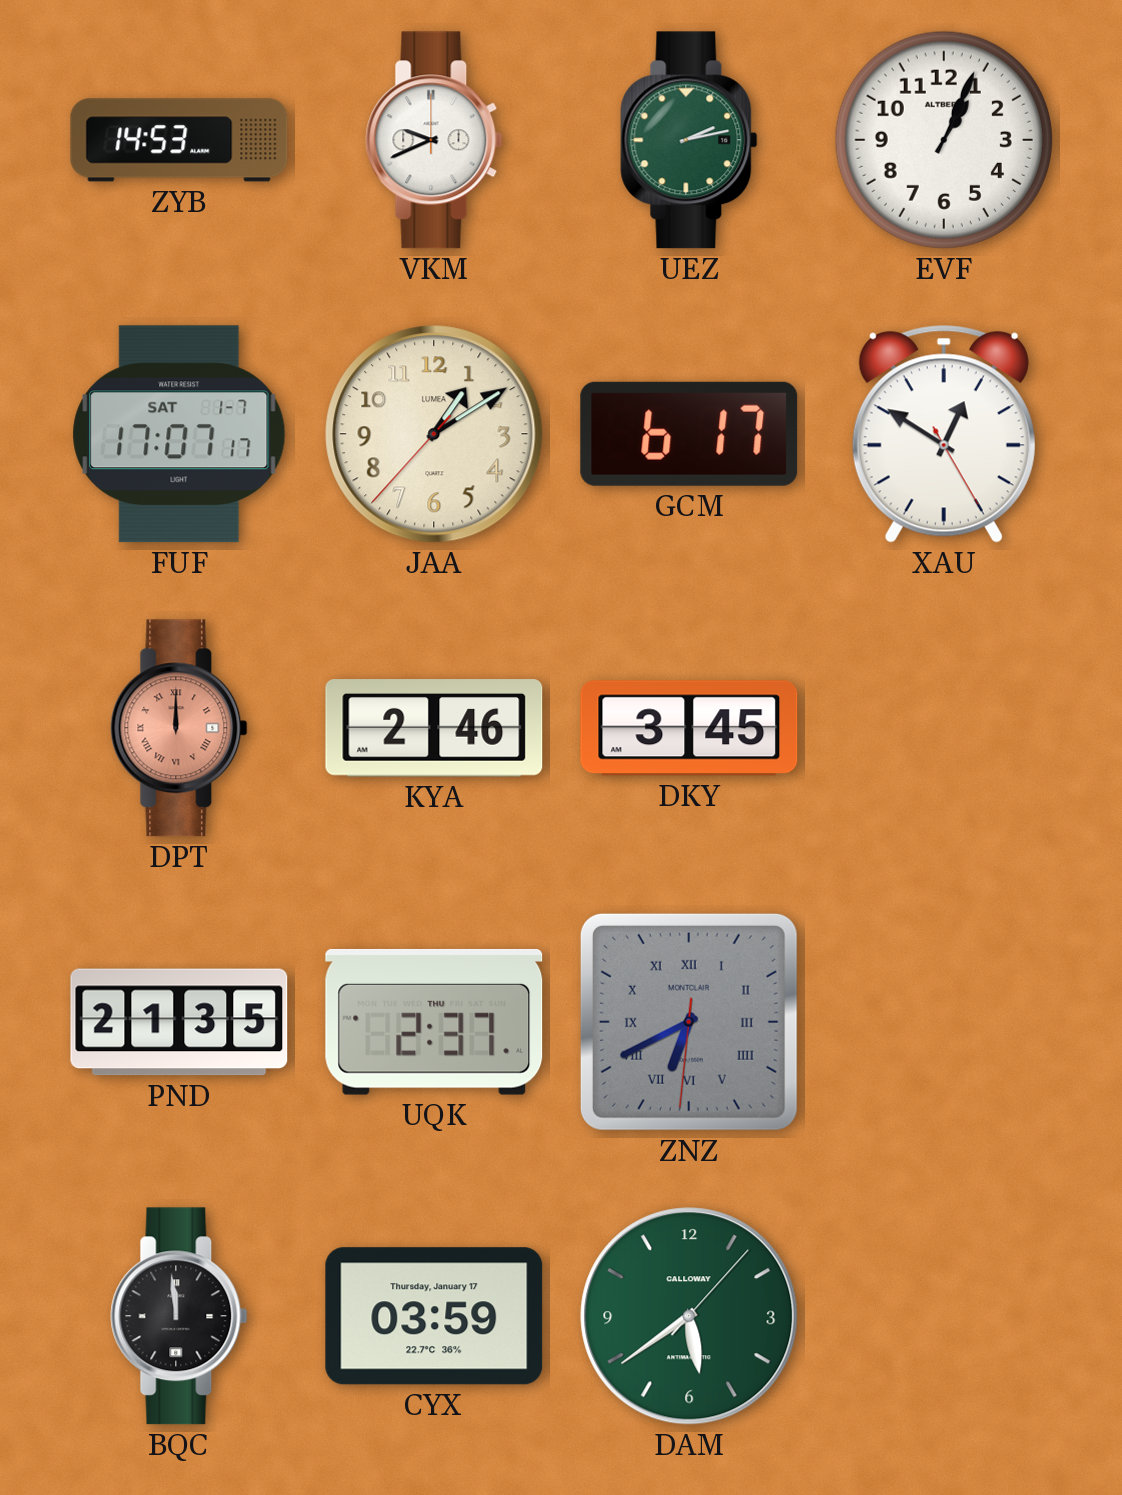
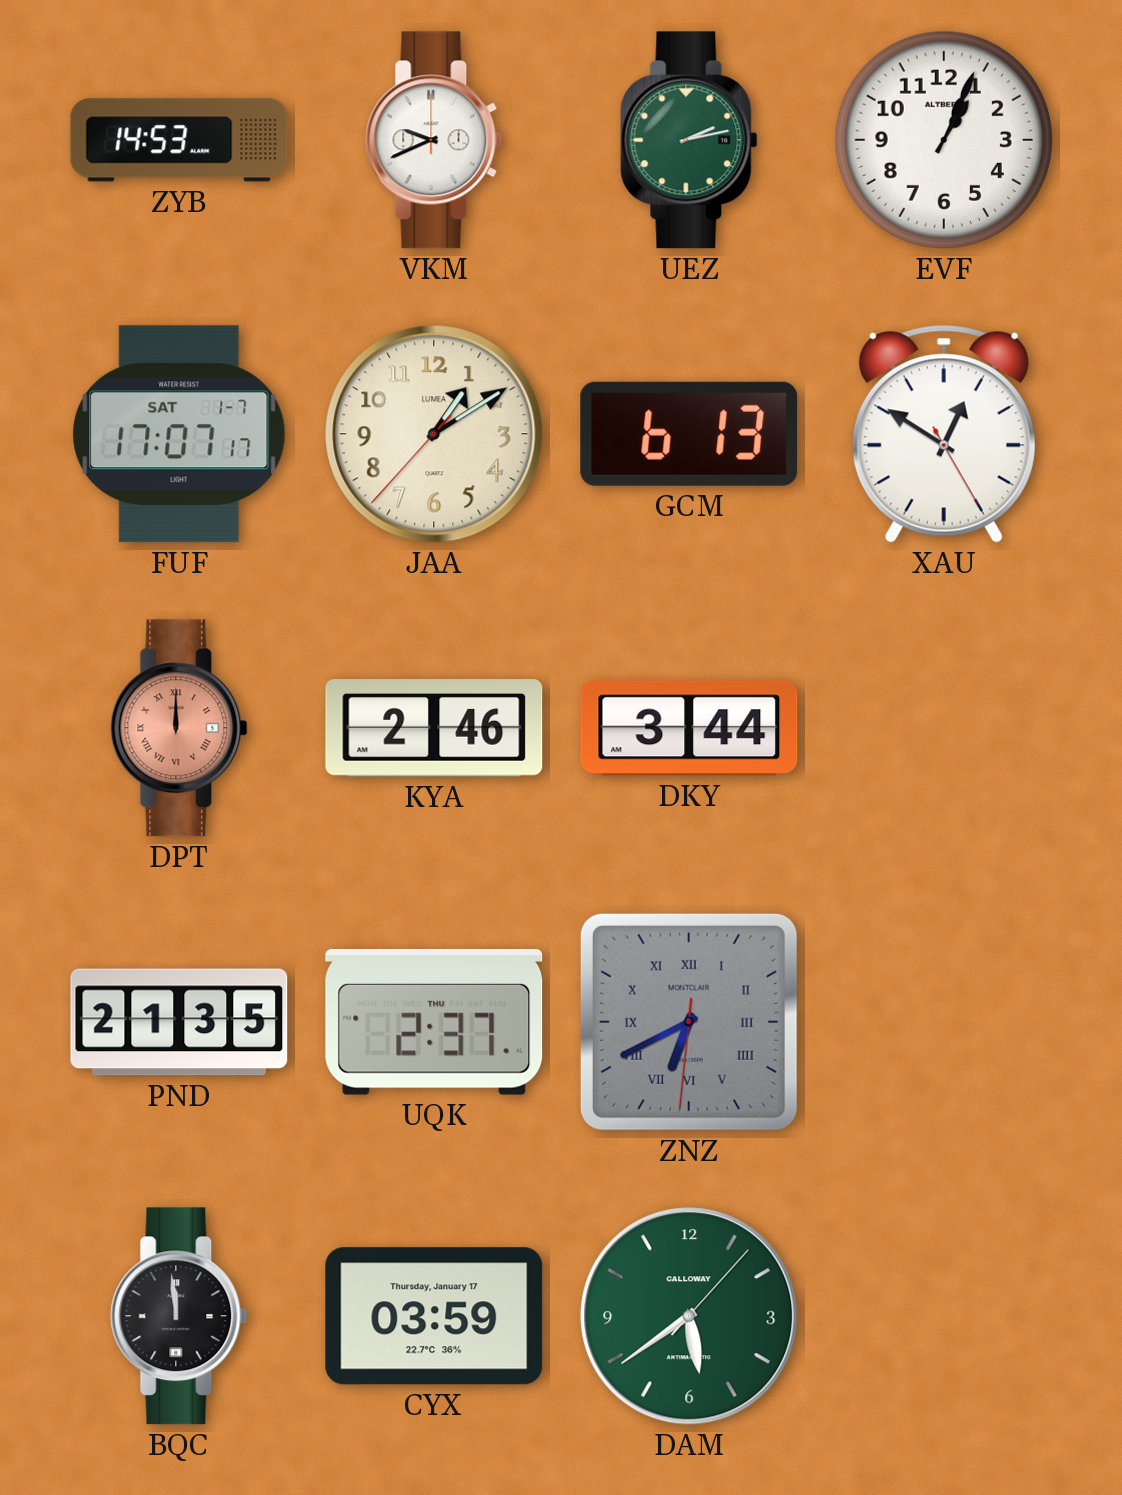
GCM: 6:17 -> 6:13 (689, 434)
DKY: 3:45 -> 3:44 (689, 728)
